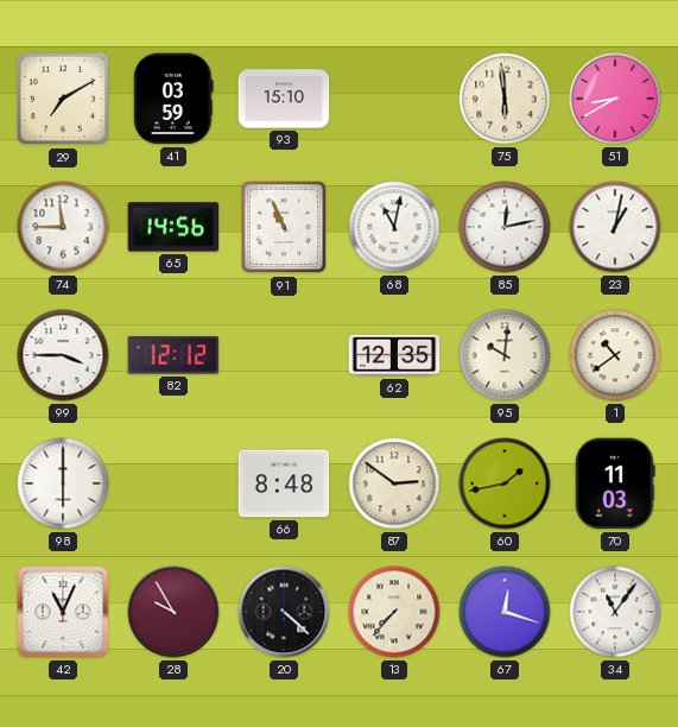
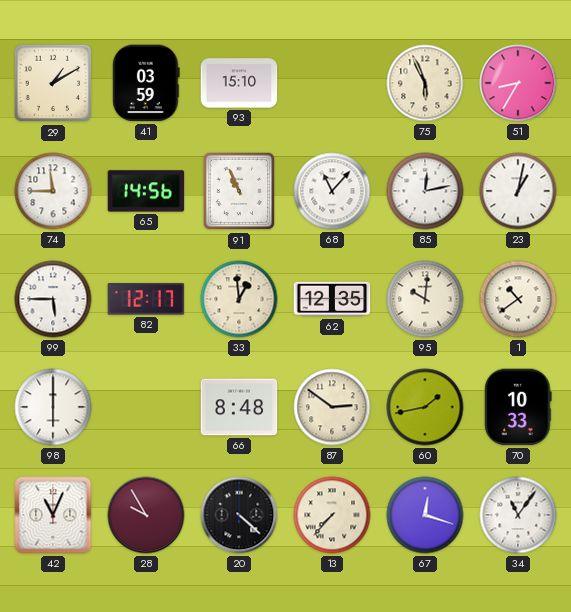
29: 7:10 -> 1:10 (53, 83)
75: 5:59 -> 5:56 (425, 83)
51: 8:40 -> 8:35 (518, 83)
68: 11:02 -> 11:07 (332, 191)
99: 3:45 -> 5:45 (53, 299)
82: 12:12 -> 12:17 (146, 299)
33: none -> 12:59 (239, 299)
70: 11:03 -> 10:33 (518, 407)
